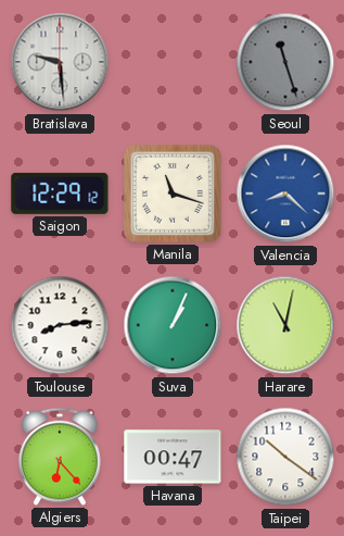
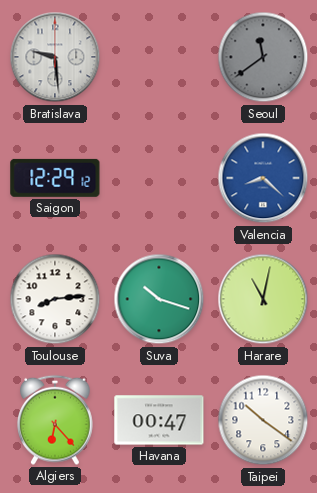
Seoul: 11:27 -> 11:39 (263, 57)
Manila: 11:18 -> none (173, 194)
Suva: 1:04 -> 10:18 (159, 299)
